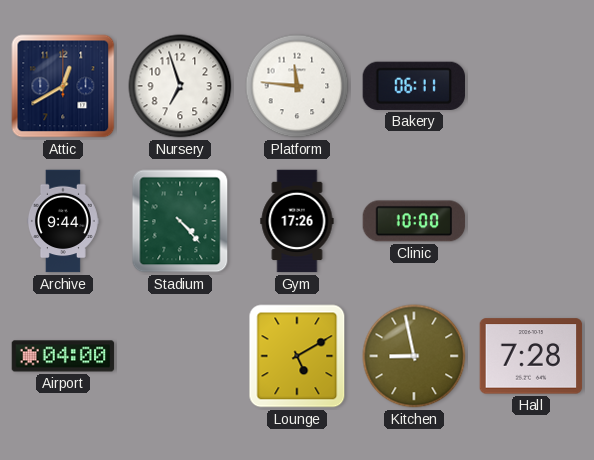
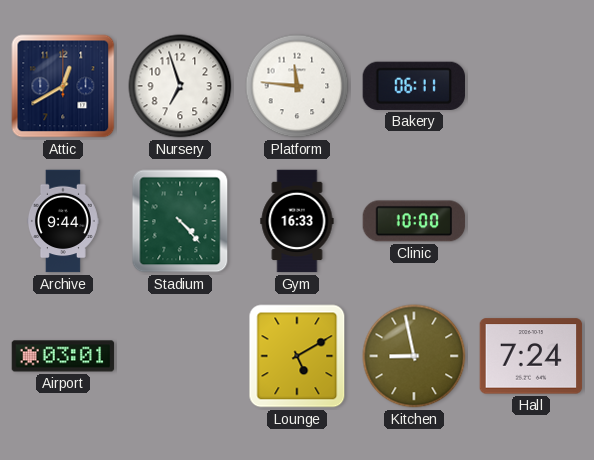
Gym: 17:26 -> 16:33 (297, 221)
Airport: 04:00 -> 03:01 (63, 356)
Hall: 7:28 -> 7:24 (531, 356)
